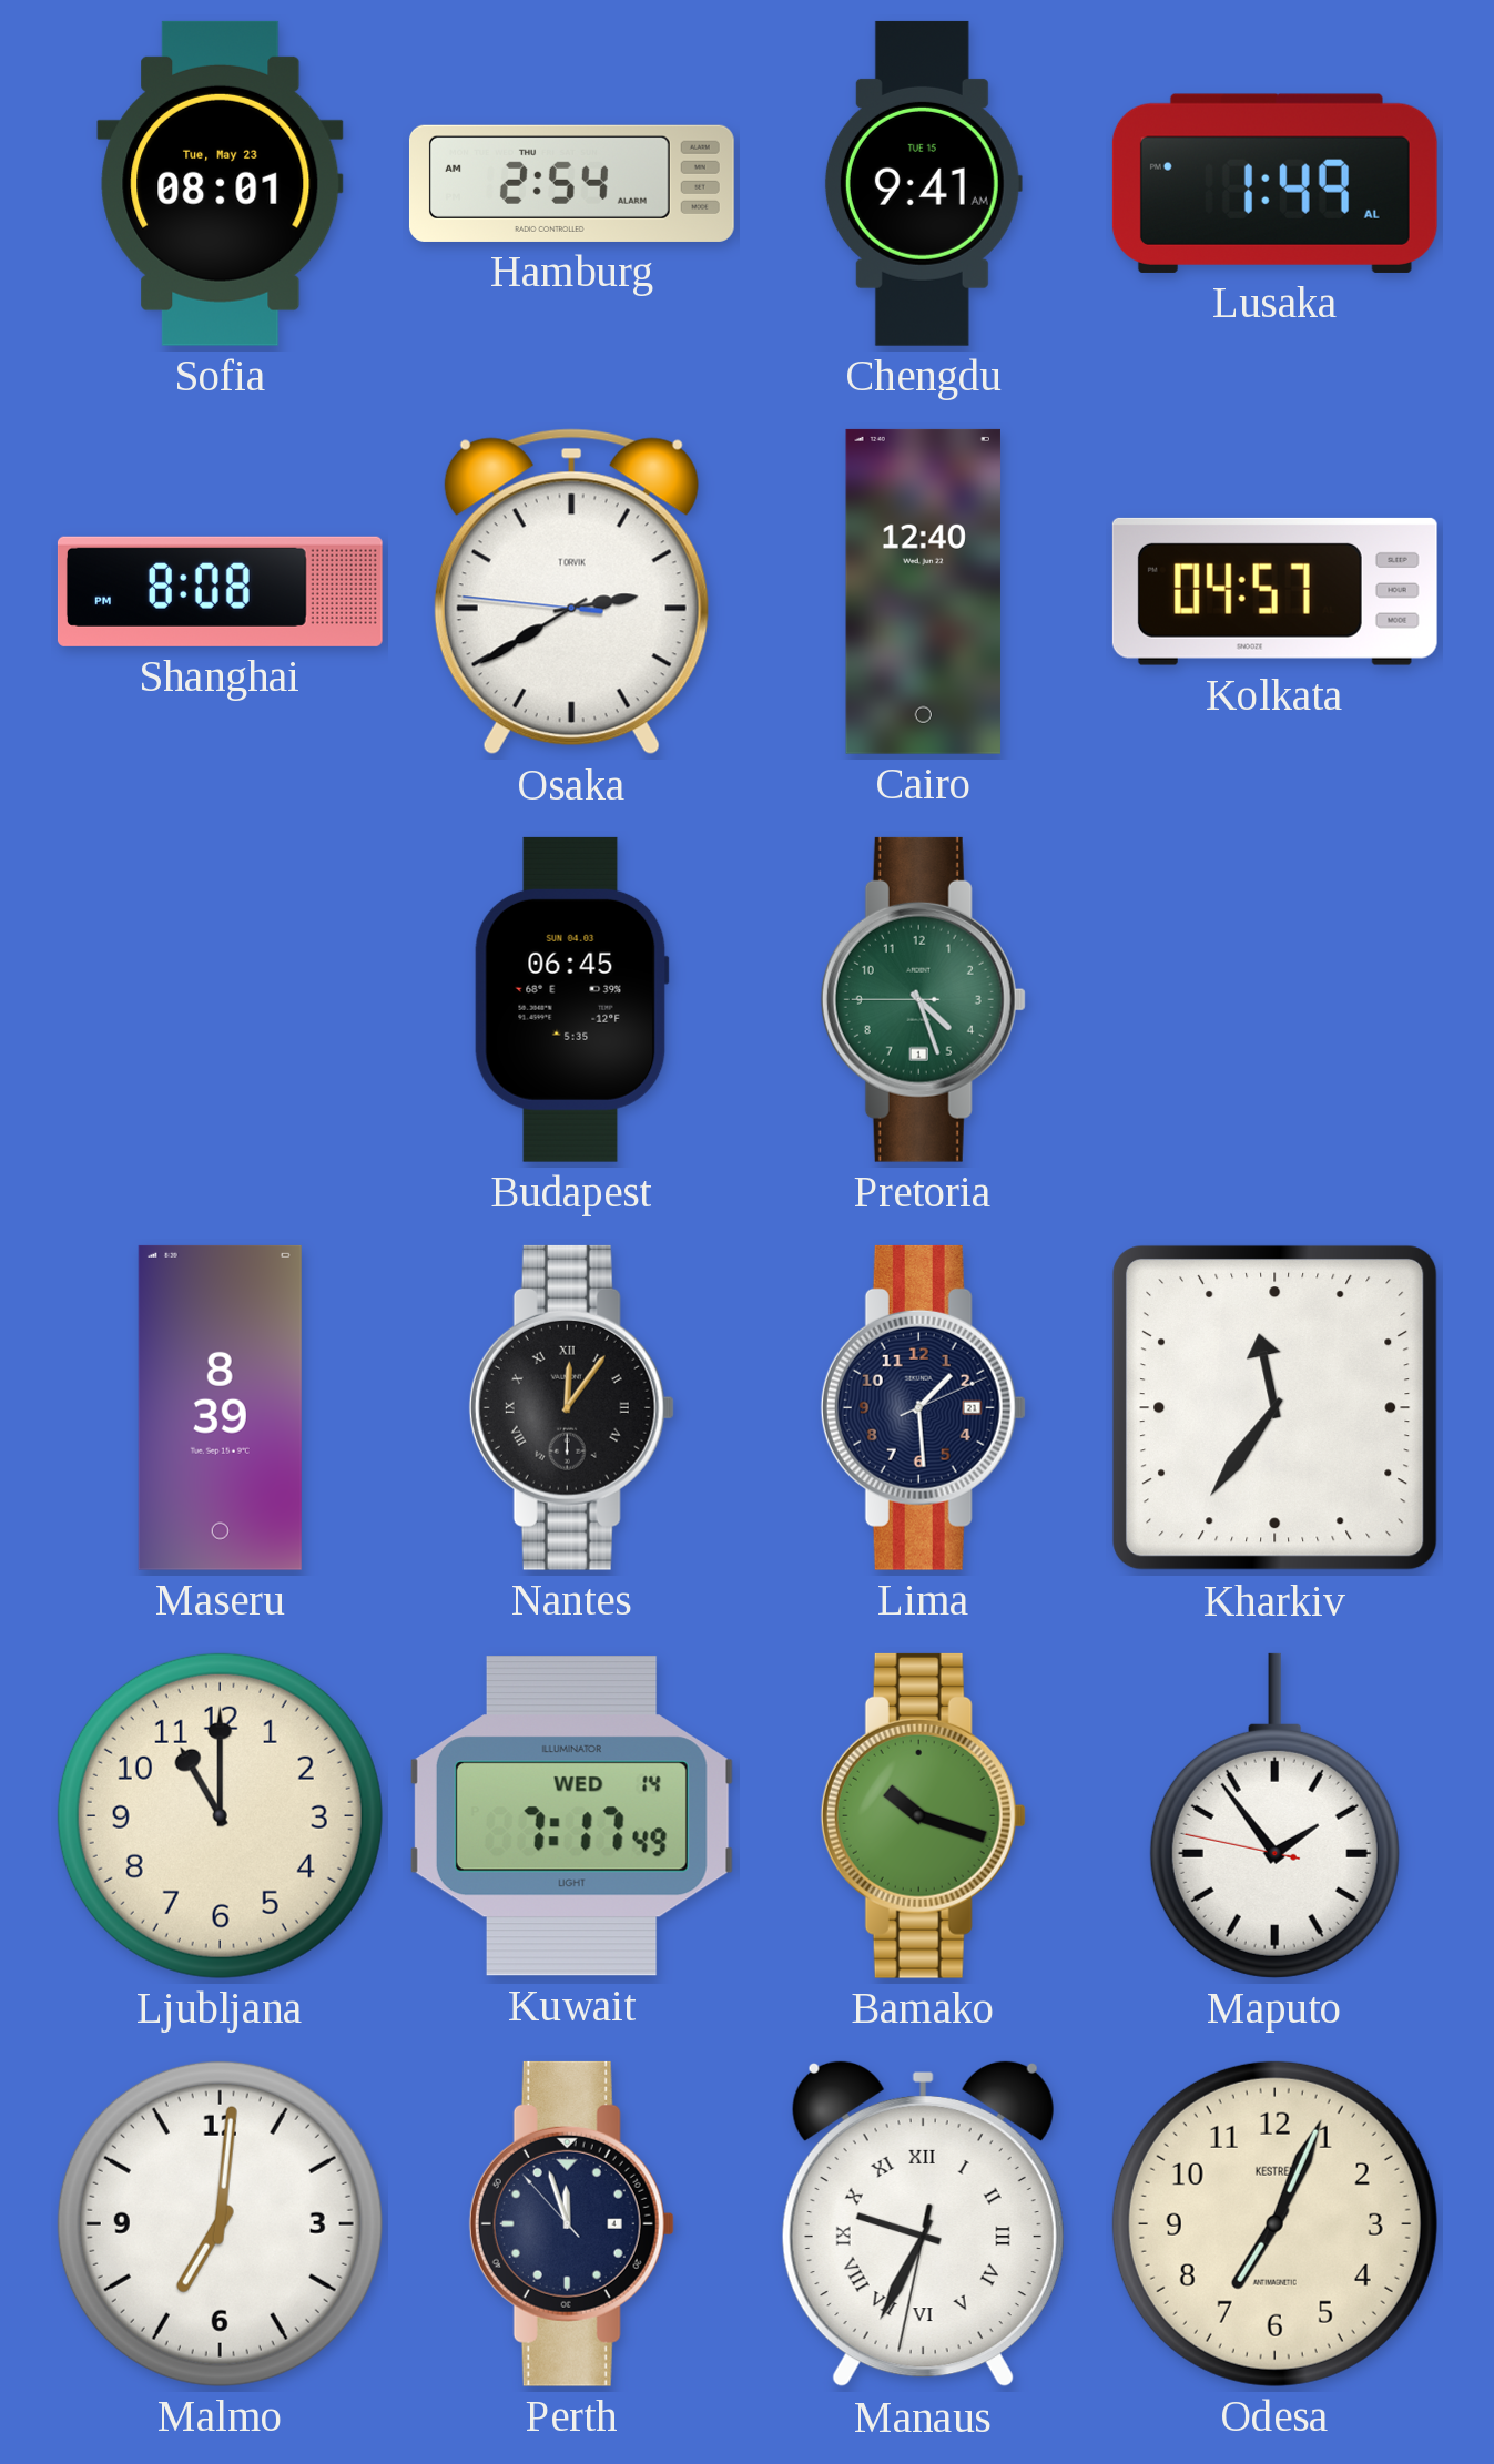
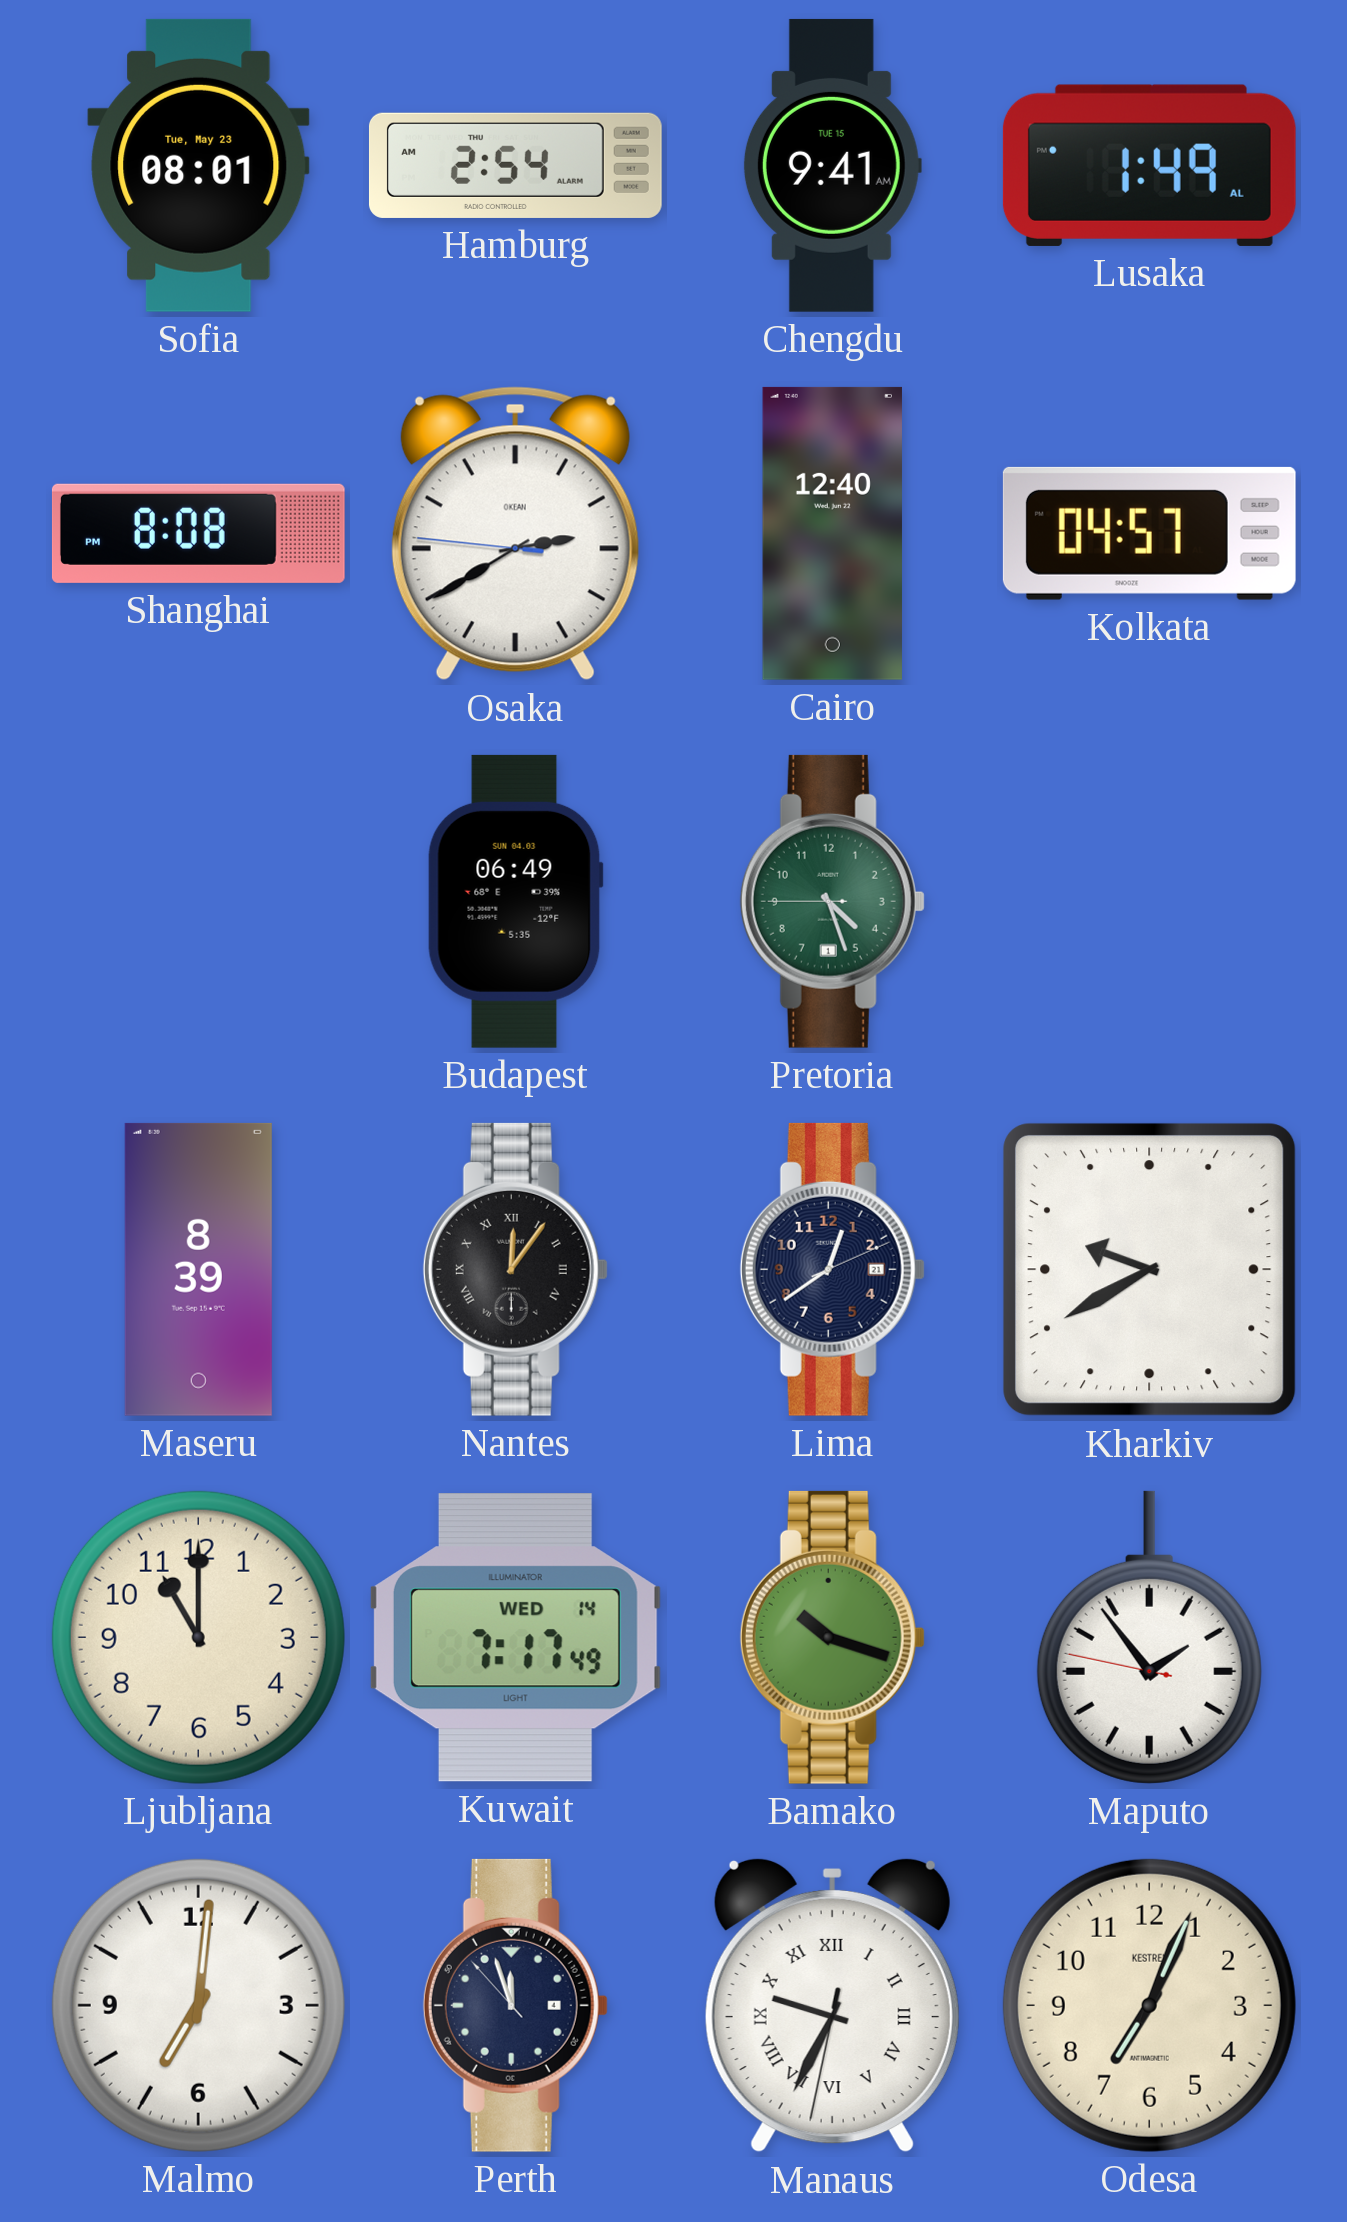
Osaka brand: TORVIK -> OKEAN (515, 534)
Budapest: 06:45 -> 06:49 (515, 901)
Lima: 1:29 -> 12:39 (832, 1269)
Kharkiv: 11:36 -> 9:40 (1150, 1270)
